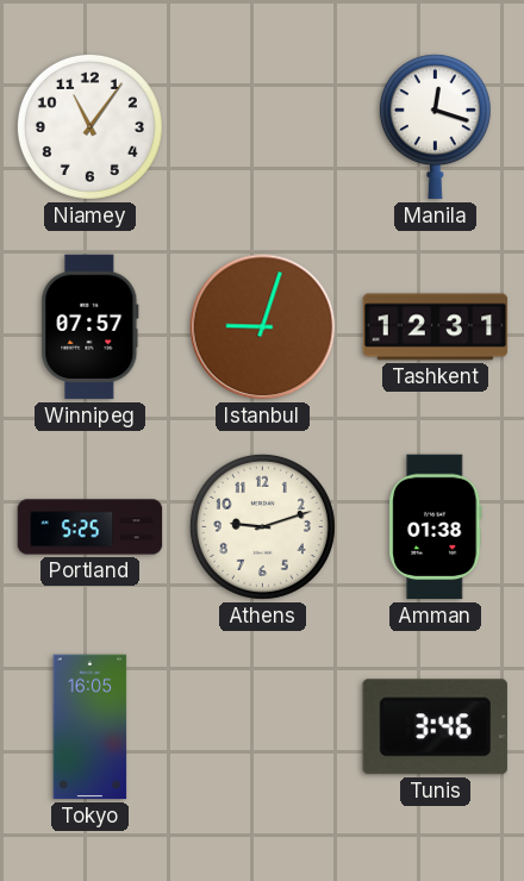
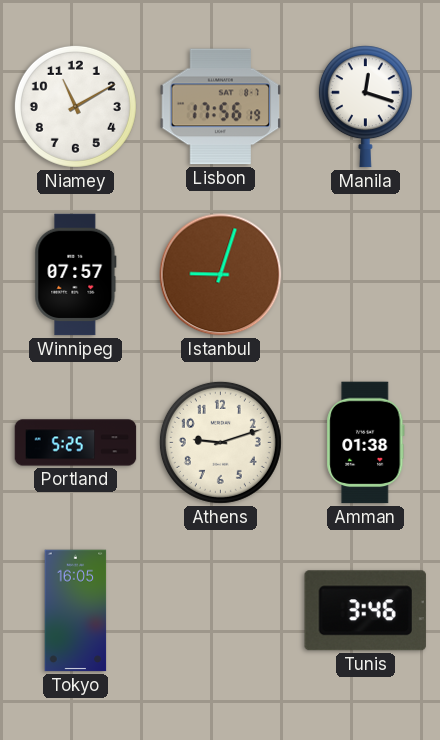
Niamey: 11:06 -> 11:10 (75, 106)
Lisbon: none -> 17:56 (221, 107)
Tashkent: 12:31 -> none (436, 327)
